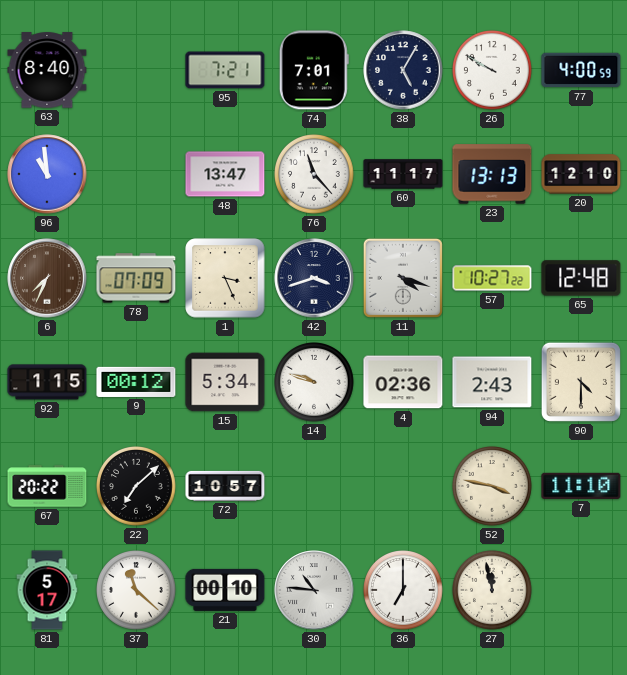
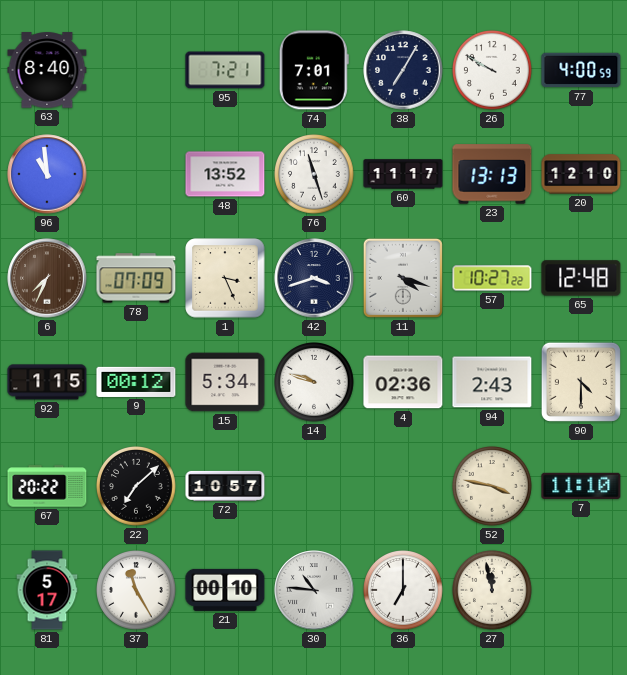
38: 5:05 -> 7:05 (403, 70)
48: 13:47 -> 13:52 (225, 174)
76: 11:23 -> 11:27 (315, 175)
37: 11:22 -> 11:25 (137, 591)
